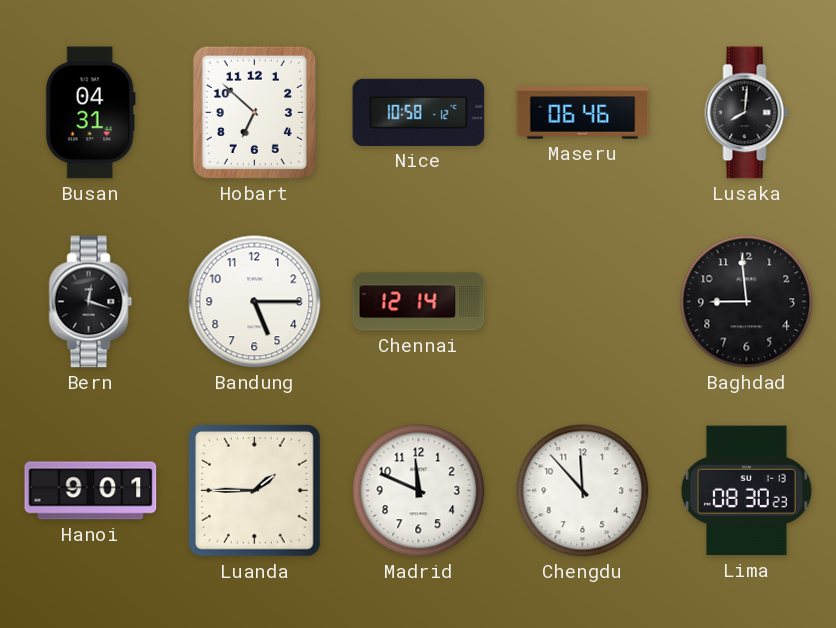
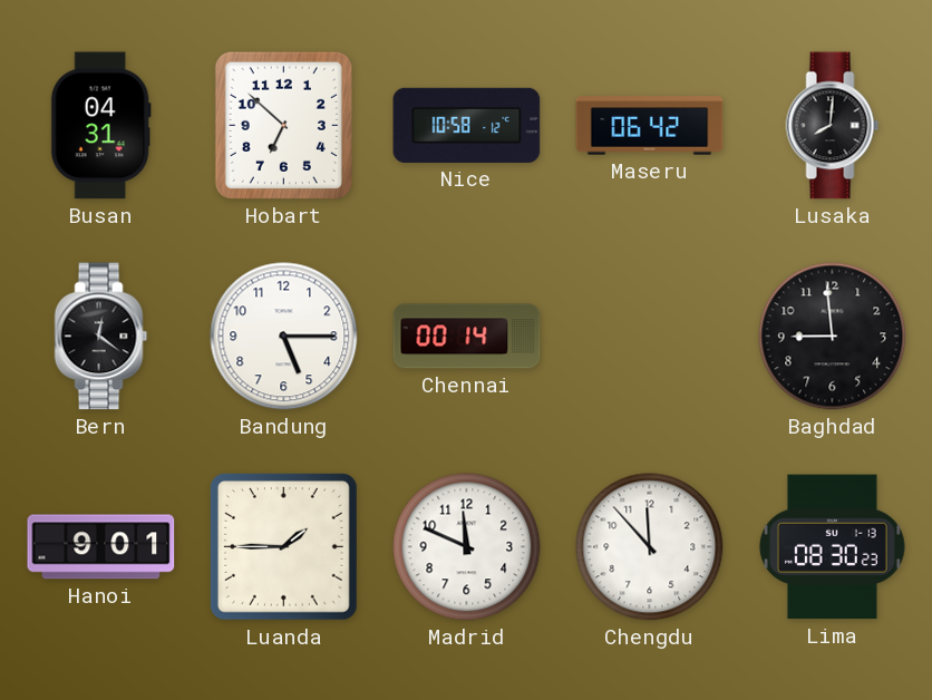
Maseru: 06:46 -> 06:42 (650, 126)
Bern: 12:18 -> 12:21 (101, 337)
Chennai: 12:14 -> 00:14 (467, 337)
